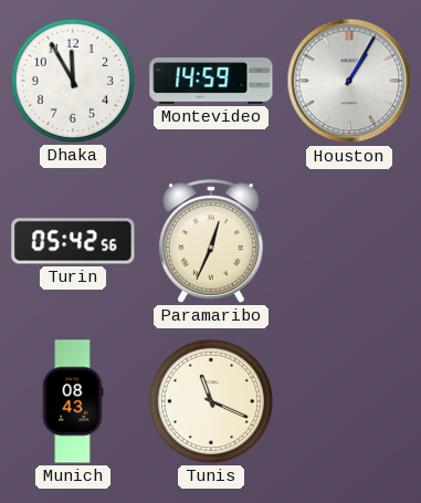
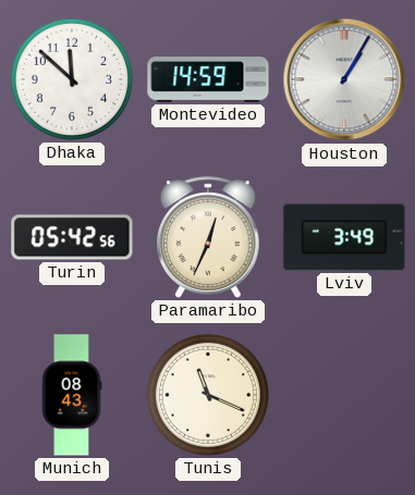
Dhaka: 11:55 -> 11:52 (72, 79)
Lviv: none -> 3:49 (344, 237)
